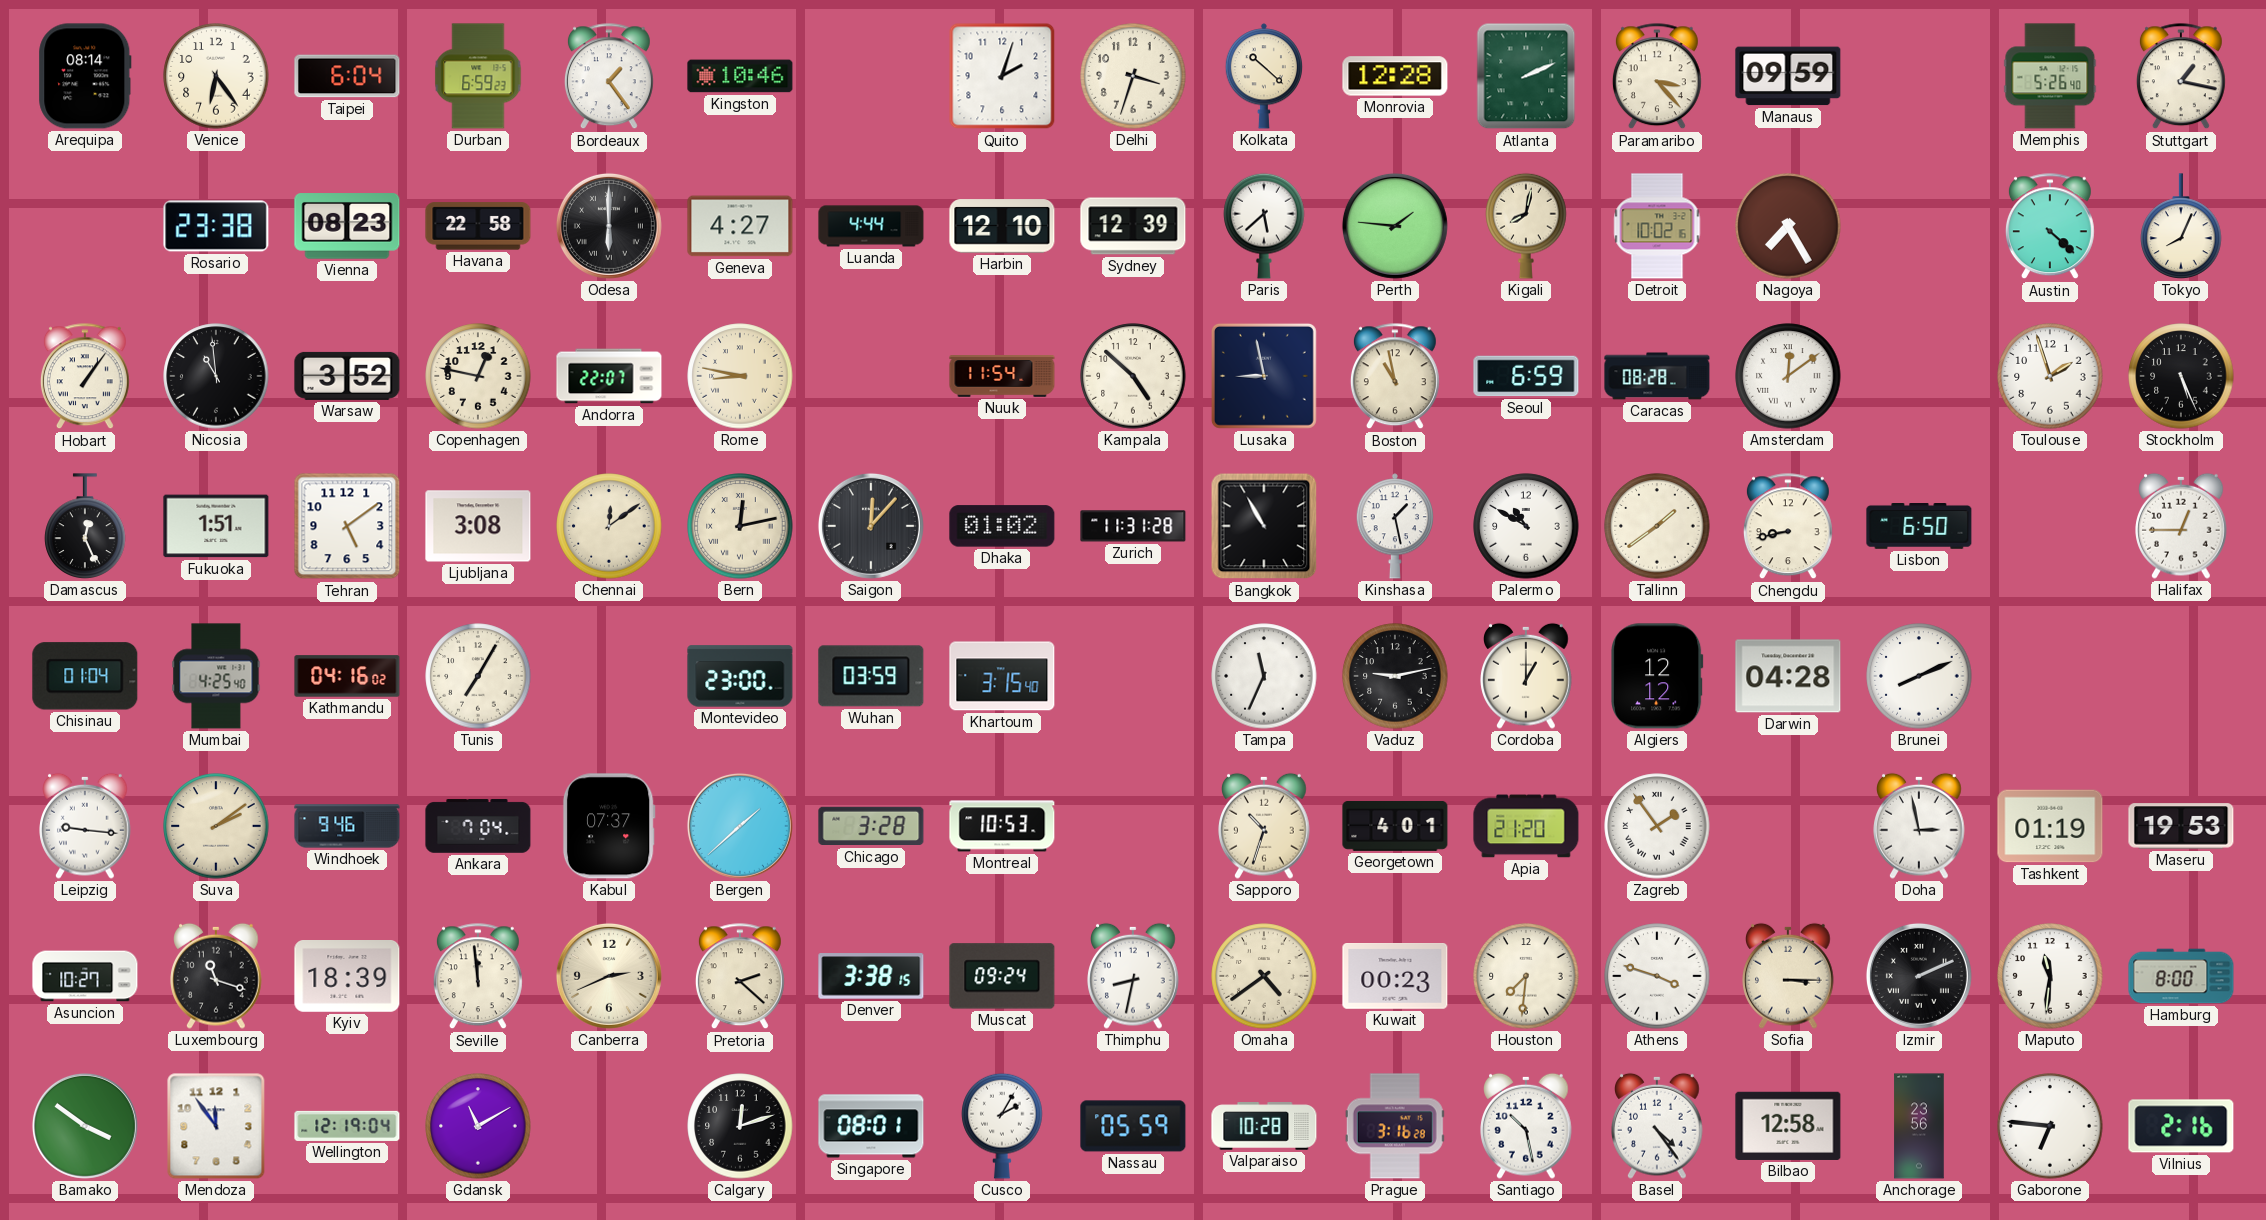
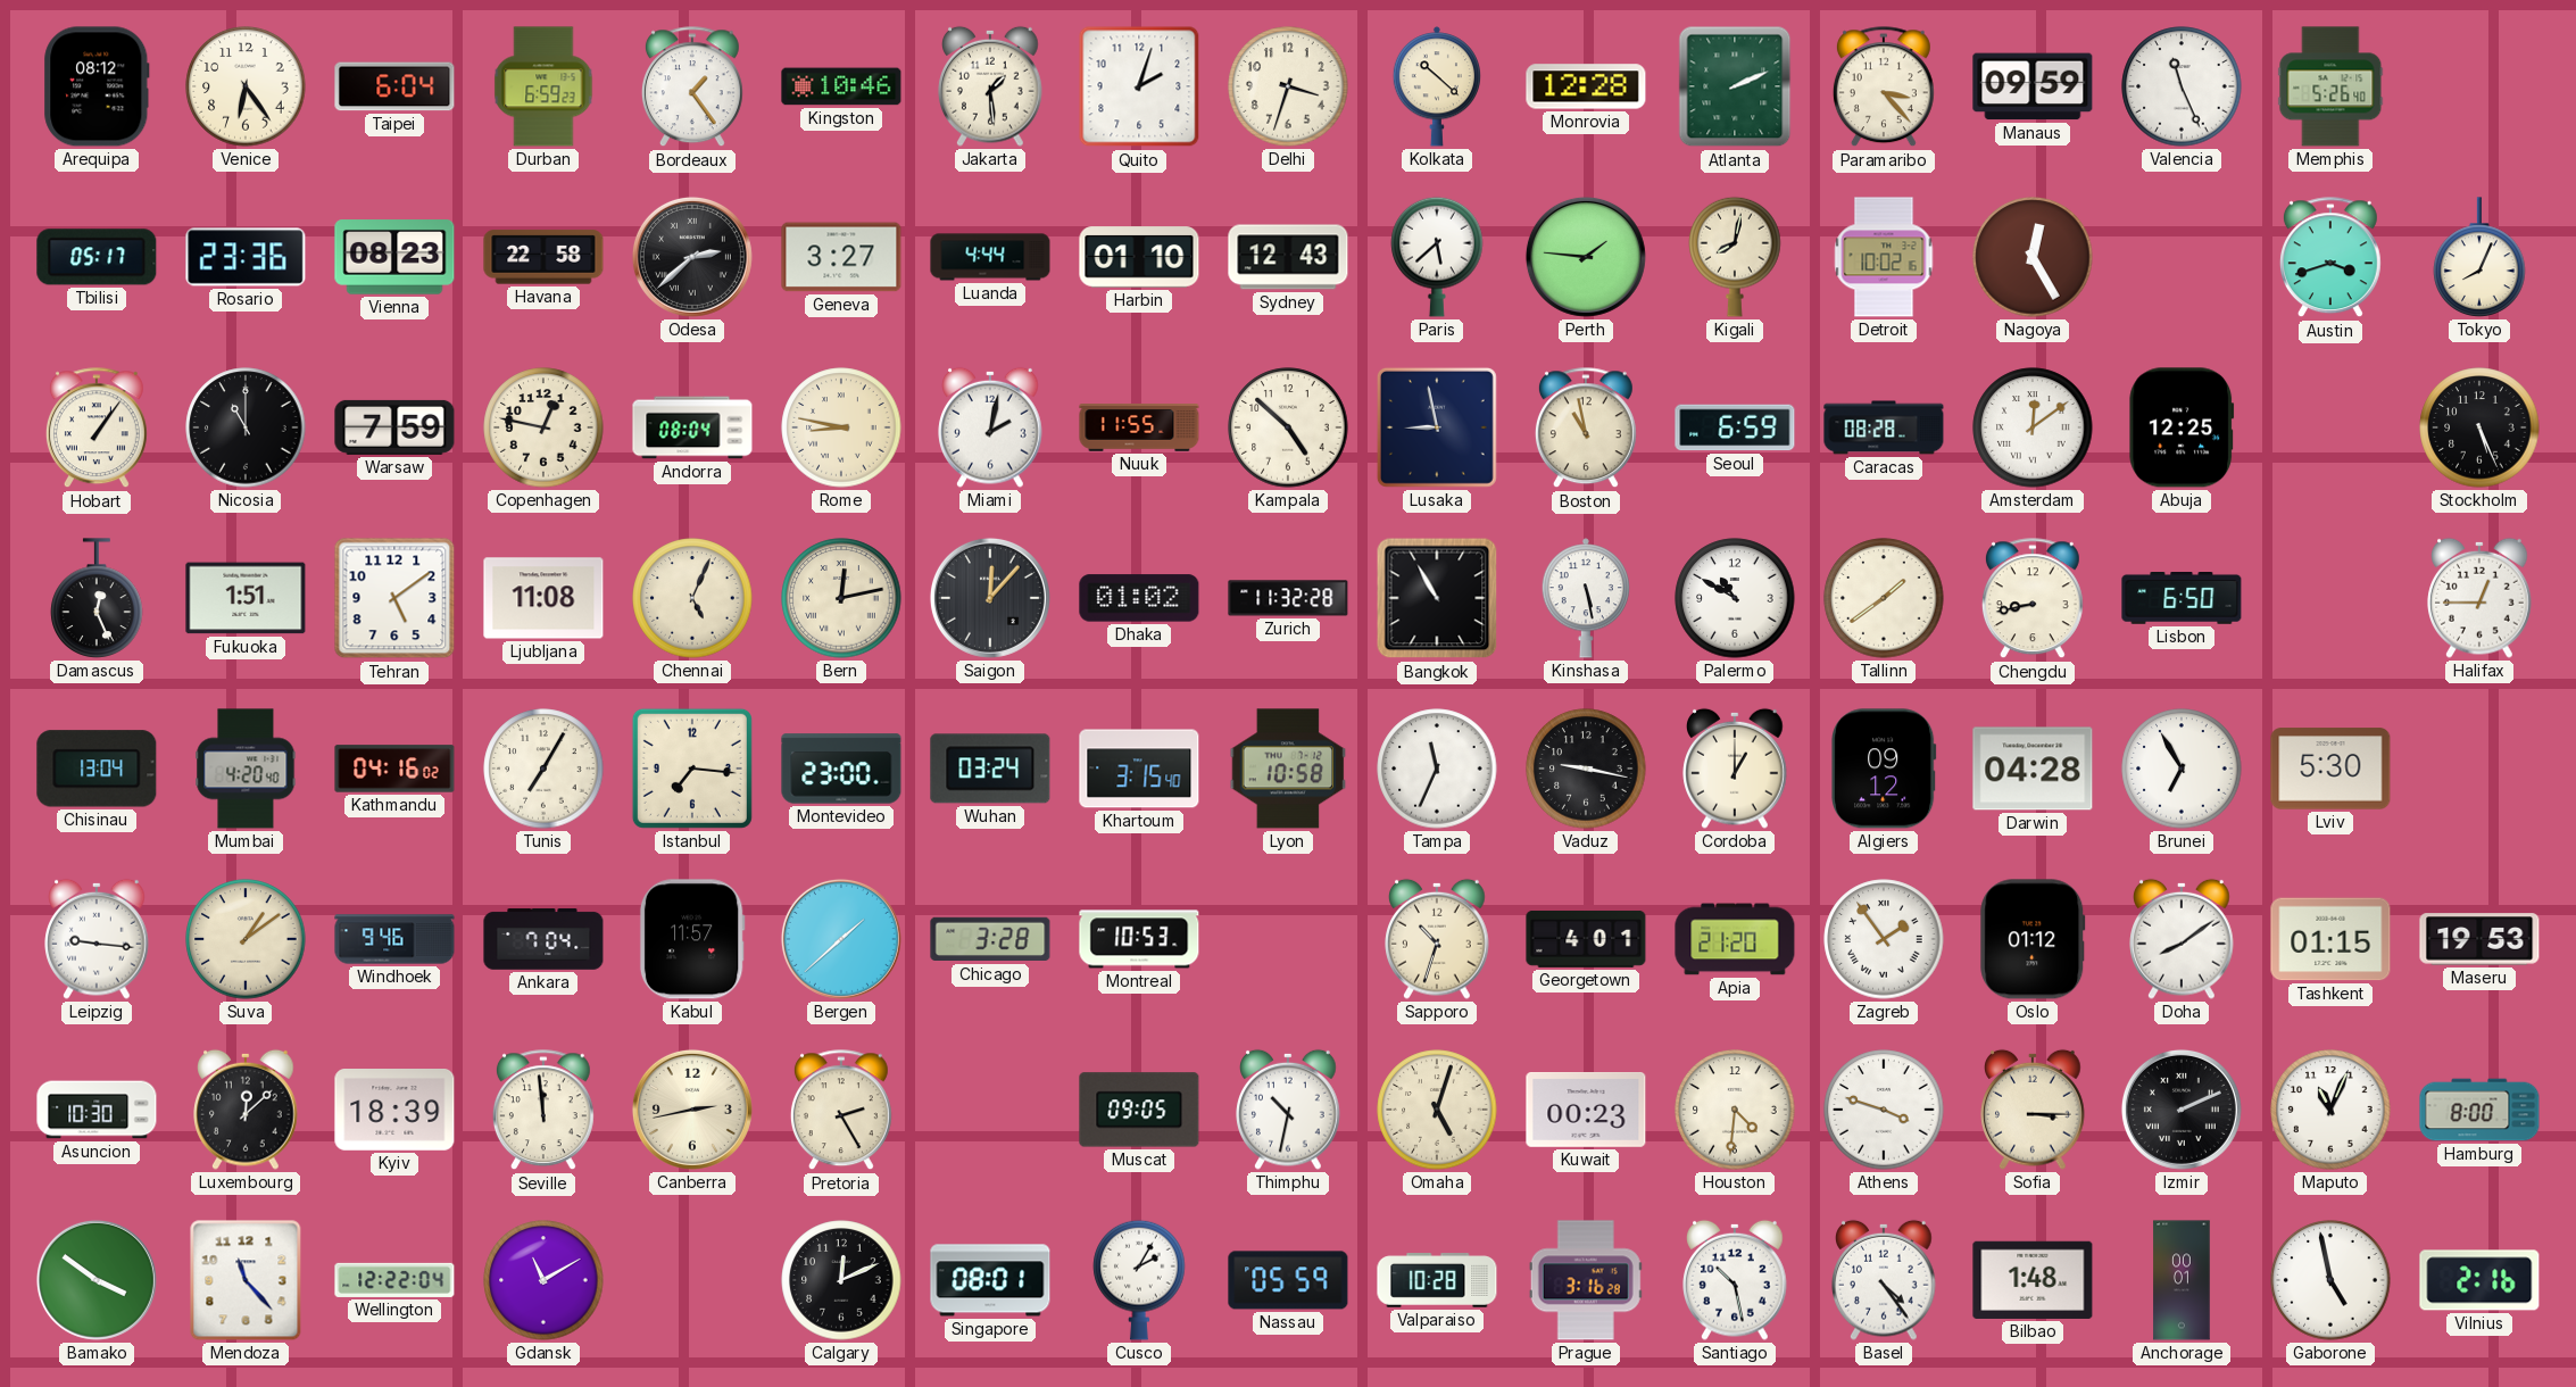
Arequipa: 08:14 -> 08:12 (97, 86)
Jakarta: none -> 1:29 (990, 86)
Valencia: none -> 11:26 (2182, 86)
Stuttgart: 1:17 -> none (2181, 77)
Tbilisi: none -> 05:17 (97, 257)
Rosario: 23:38 -> 23:36 (246, 257)
Odesa: 6:00 -> 2:38 (692, 257)
Geneva: 4:27 -> 3:27 (841, 257)
Harbin: 12:10 -> 01:10 (1139, 257)
Sydney: 12:39 -> 12:43 (1288, 257)
Nagoya: 7:25 -> 12:25 (2033, 257)
Austin: 4:22 -> 3:42 (2330, 258)
Nicosia: 10:59 -> 11:00 (246, 427)
Warsaw: 3:52 -> 7:59 (394, 427)
Andorra: 22:07 -> 08:04 (692, 427)
Miami: none -> 2:02 (990, 427)
Nuuk: 11:54 -> 11:55 (1139, 427)
Abuja: none -> 12:25 (2182, 427)
Toulouse: 1:57 -> none (2050, 376)
Ljubljana: 3:08 -> 11:08 (543, 598)
Chennai: 12:09 -> 5:04 (692, 598)
Zurich: 11:31 -> 11:32 (1288, 598)
Kinshasa: 1:28 -> 5:28 (1585, 598)
Chisinau: 01:04 -> 13:04 (97, 769)
Mumbai: 4:25 -> 4:20 (246, 769)
Istanbul: none -> 7:16 (692, 769)
Wuhan: 03:59 -> 03:24 (990, 769)
Lyon: none -> 10:58 (1288, 769)
Vaduz: 9:13 -> 9:17 (1586, 769)
Algiers: 12:12 -> 09:12 (1884, 769)
Brunei: 8:11 -> 6:55 (2182, 769)
Lviv: none -> 5:30 (2330, 769)
Suva: 2:09 -> 1:09 (246, 939)
Kabul: 07:37 -> 11:57 (692, 939)
Oslo: none -> 01:12 (2033, 939)
Doha: 2:58 -> 8:09 (2182, 939)
Tashkent: 01:19 -> 01:15 (2330, 939)
Asuncion: 10:27 -> 10:30 (97, 1110)
Luxembourg: 11:18 -> 12:08 (246, 1110)
Canberra: 2:41 -> 2:43 (692, 1110)
Pretoria: 2:22 -> 2:25 (841, 1111)
Denver: 3:38 -> none (871, 976)
Muscat: 09:24 -> 09:05 (1139, 1110)
Thimphu: 8:32 -> 10:32 (1288, 1110)
Omaha: 4:39 -> 5:03 (1437, 1110)
Houston: 7:31 -> 4:31 (1735, 1110)
Maputo: 11:31 -> 11:04 (2330, 1110)
Mendoza: 11:54 -> 11:23 (246, 1280)
Wellington: 12:19 -> 12:22 (394, 1280)
Calgary: 12:12 -> 12:11 (841, 1280)
Bilbao: 12:58 -> 1:48 (2033, 1280)
Anchorage: 23:56 -> 00:01 (2182, 1280)
Gaborone: 6:46 -> 4:58 (2330, 1280)
